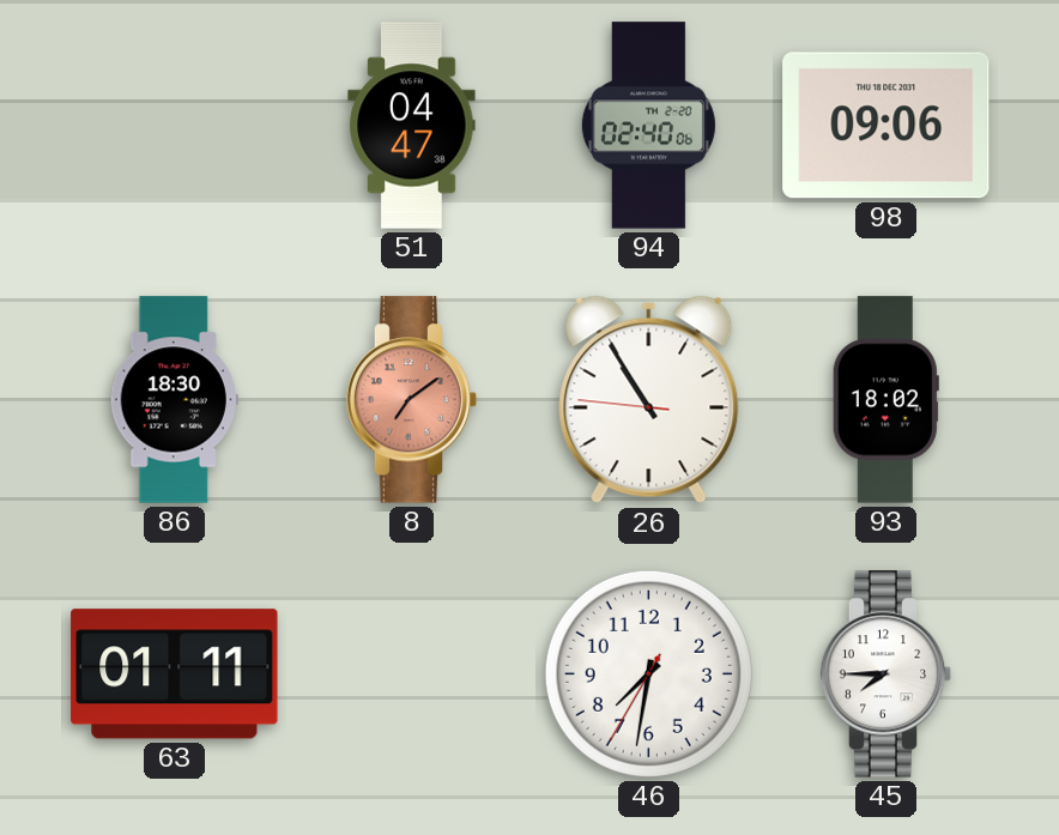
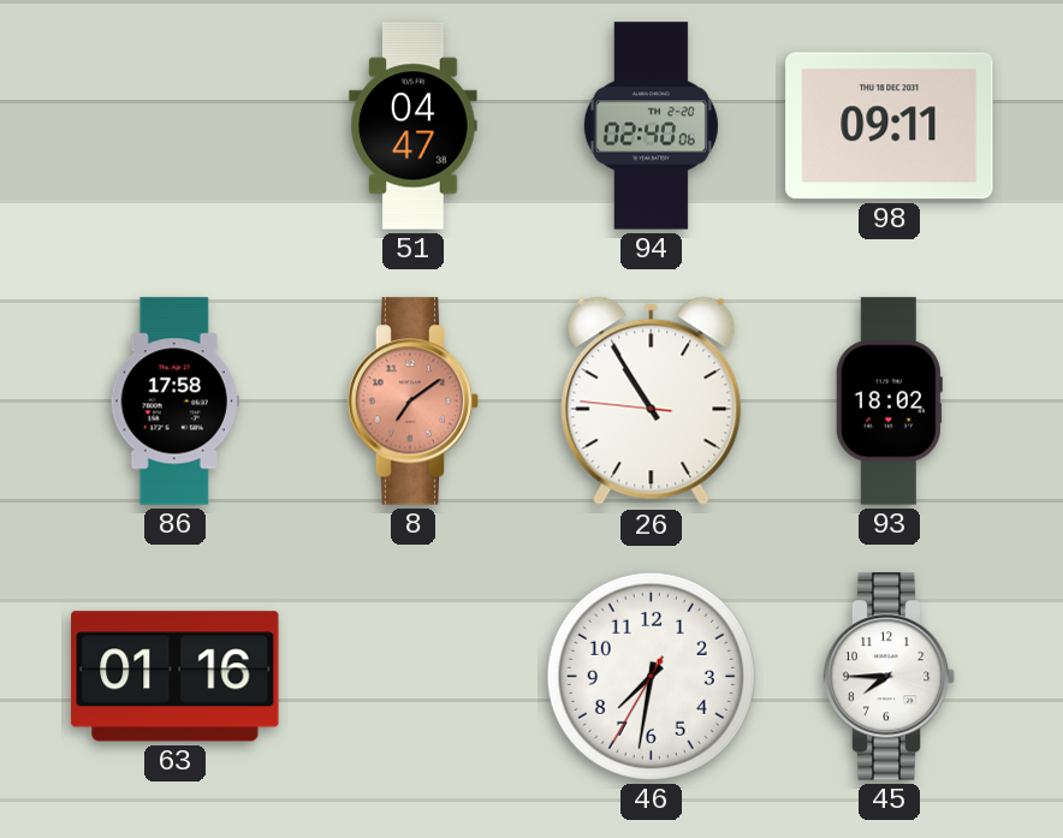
98: 09:06 -> 09:11 (890, 126)
86: 18:30 -> 17:58 (174, 402)
63: 01:11 -> 01:16 (176, 677)
